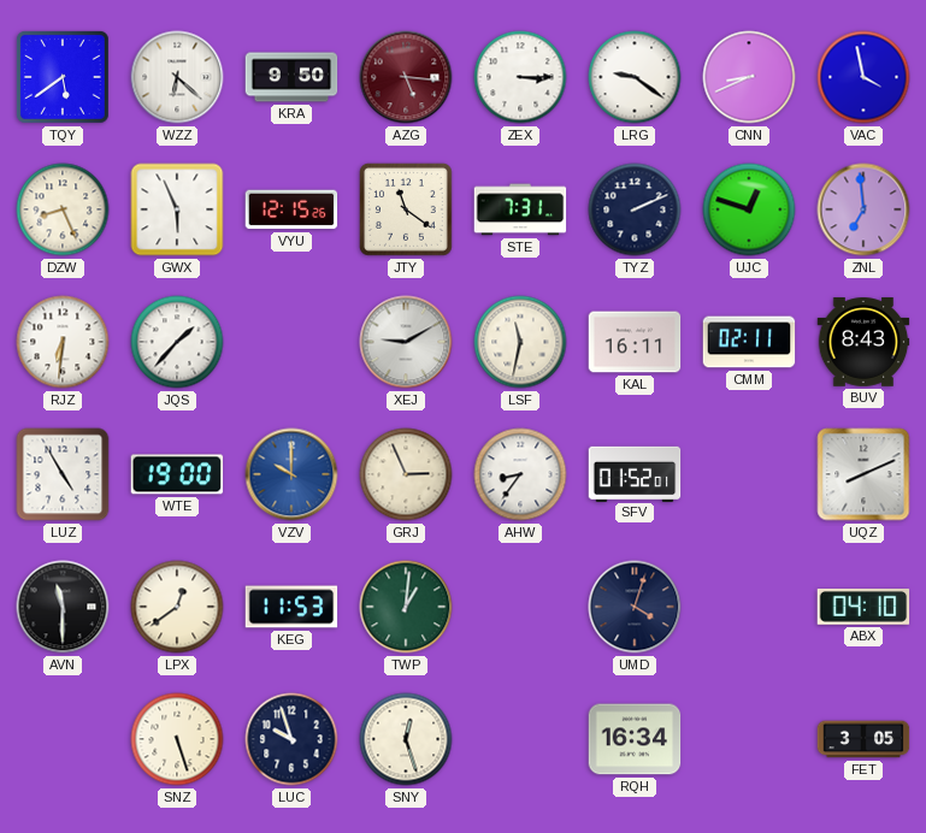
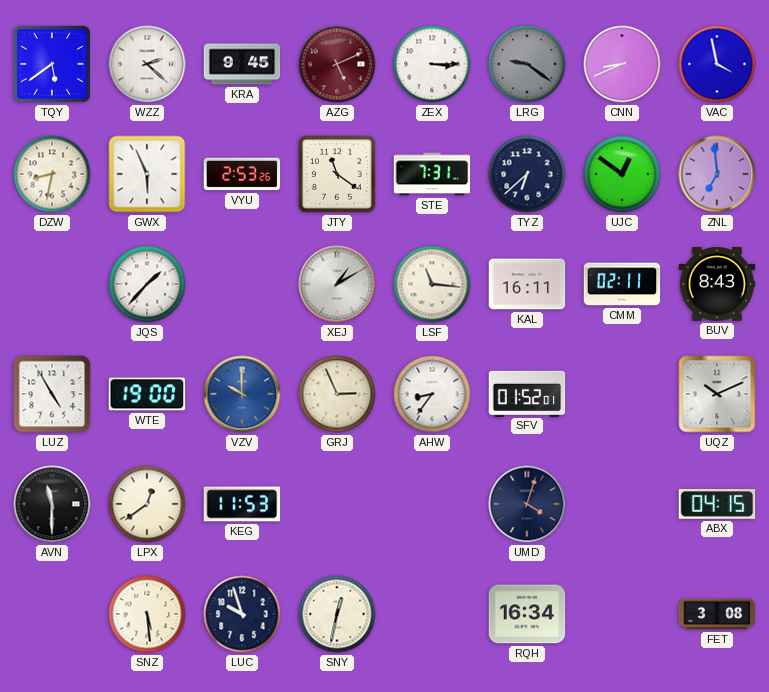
WZZ: 6:22 -> 2:22 (147, 64)
KRA: 9:50 -> 9:45 (242, 64)
AZG: 5:16 -> 5:11 (337, 64)
LRG dial: white -> grey (527, 64)
DZW: 8:26 -> 8:32 (52, 174)
VYU: 12:15 -> 2:53 (242, 174)
TYZ: 2:11 -> 6:38 (527, 174)
UJC: 12:48 -> 12:51 (622, 174)
RJZ: 6:31 -> none (63, 342)
XEJ: 9:10 -> 1:10 (337, 284)
LSF: 11:32 -> 11:16 (432, 284)
UQZ: 8:11 -> 10:11 (717, 394)
TWP: 1:01 -> none (406, 607)
ABX: 04:10 -> 04:15 (717, 505)
SNZ: 5:27 -> 5:29 (147, 614)
SNY: 12:27 -> 12:32 (337, 614)
FET: 3:05 -> 3:08 (717, 614)
